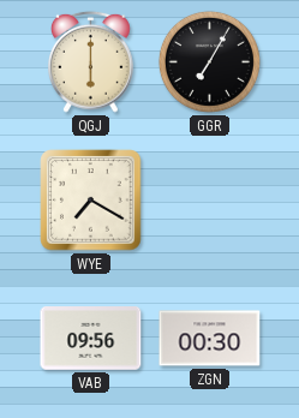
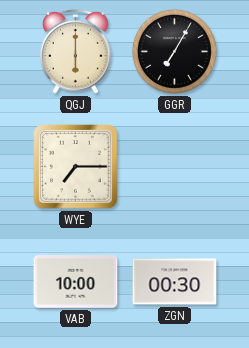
WYE: 7:20 -> 7:15 (76, 167)
VAB: 09:56 -> 10:00 (76, 282)
